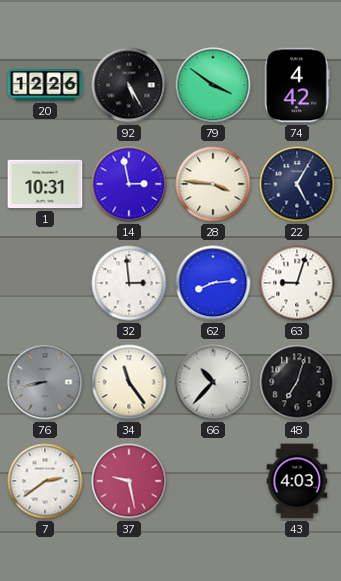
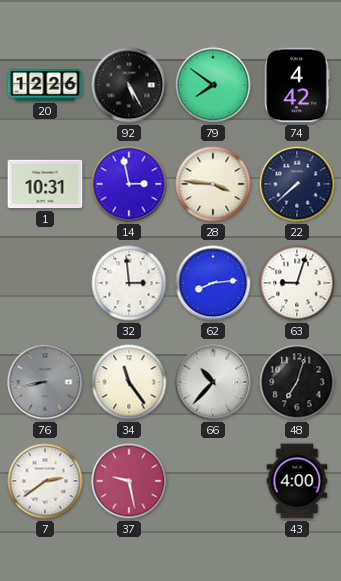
79: 3:51 -> 7:51 (213, 85)
22: 5:05 -> 7:38 (297, 184)
43: 4:03 -> 4:00 (297, 481)
